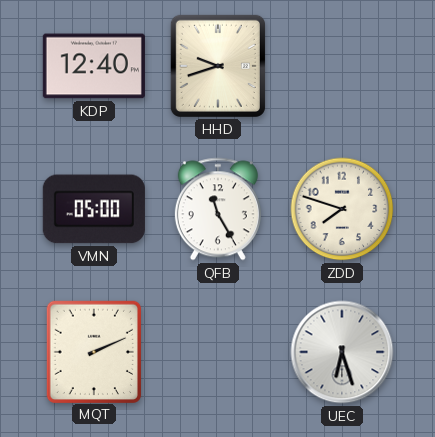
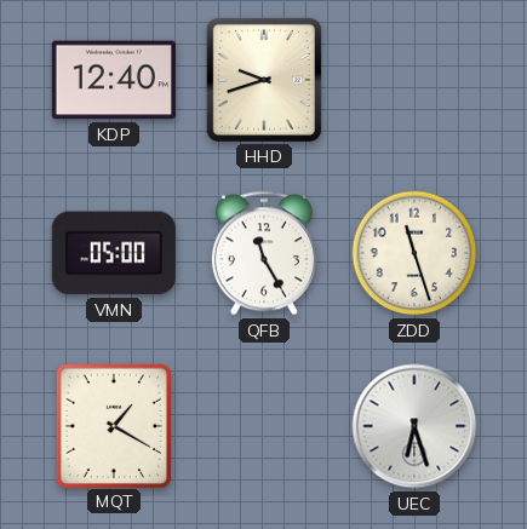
ZDD: 7:48 -> 11:27 (414, 253)
MQT: 2:11 -> 1:20 (113, 425)
